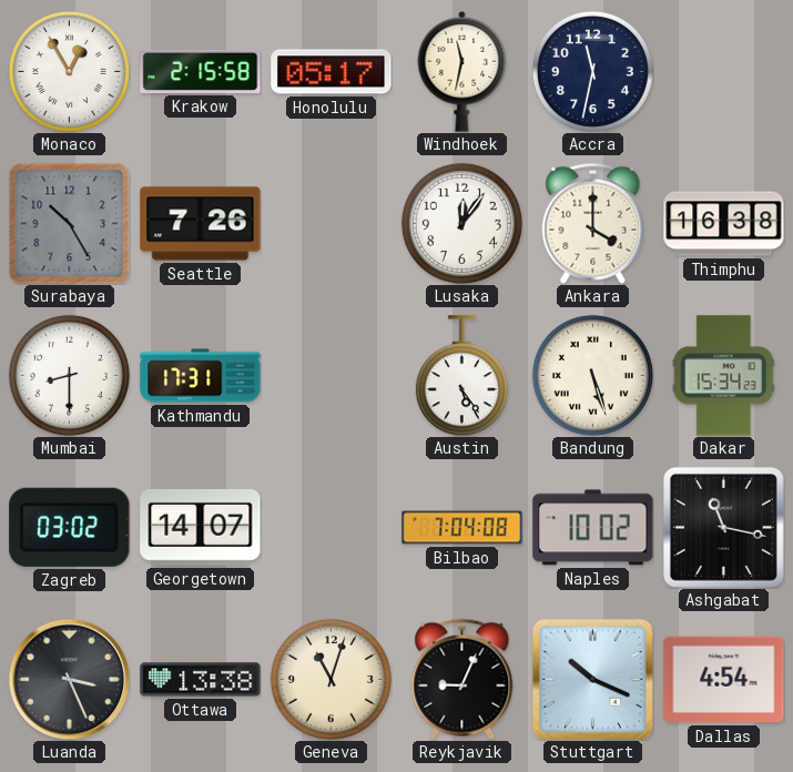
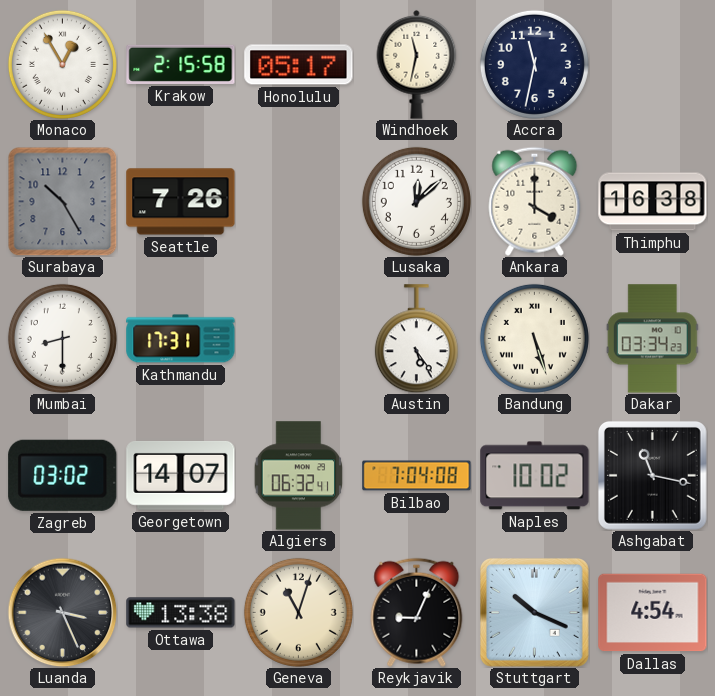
Lusaka: 12:06 -> 12:08 (416, 201)
Dakar: 15:34 -> 03:34 (652, 339)
Algiers: none -> 06:32 (299, 476)
